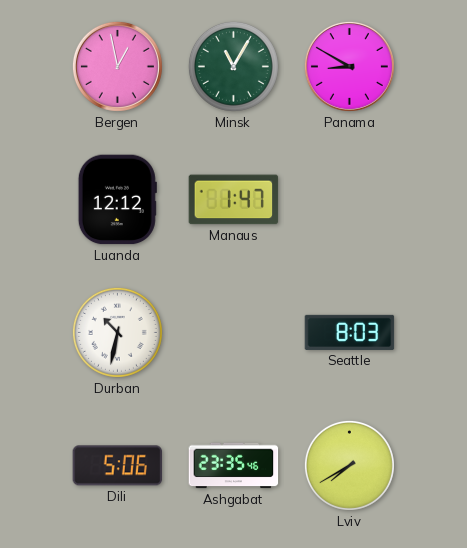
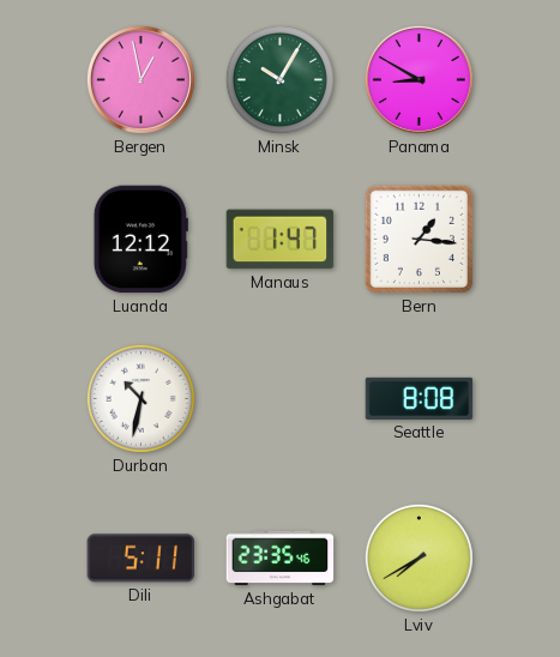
Minsk: 11:05 -> 10:05 (279, 79)
Bern: none -> 1:16 (419, 239)
Seattle: 8:03 -> 8:08 (420, 398)
Dili: 5:06 -> 5:11 (141, 559)
